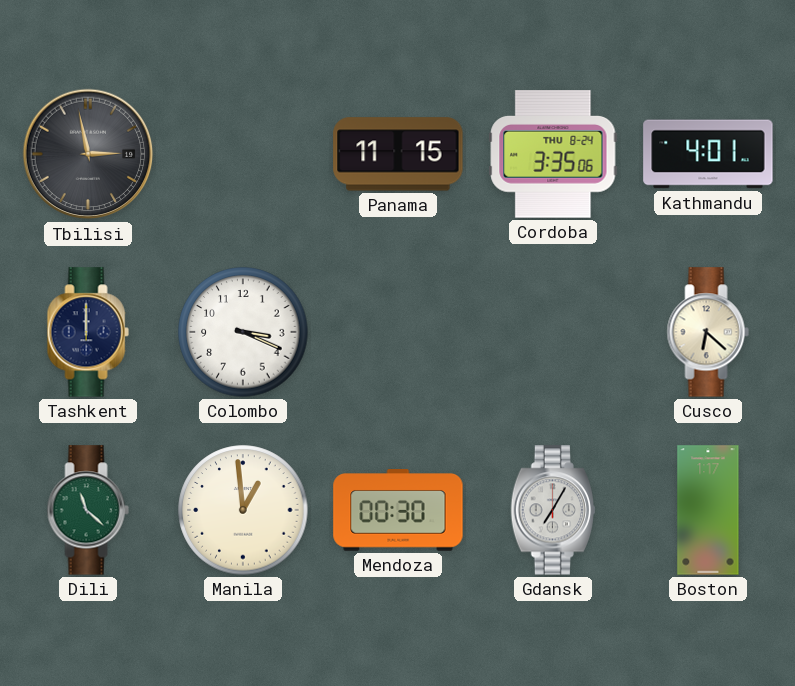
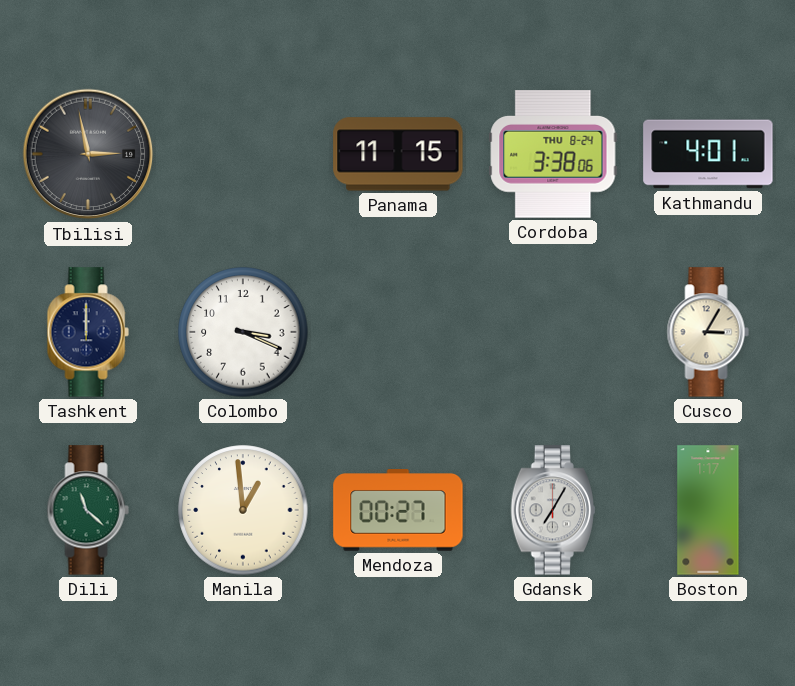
Cordoba: 3:35 -> 3:38 (553, 154)
Cusco: 6:22 -> 3:05 (708, 332)
Mendoza: 00:30 -> 00:27 (398, 510)
